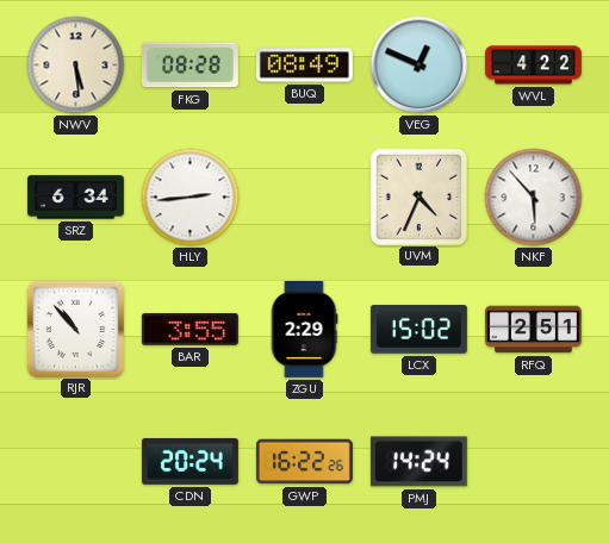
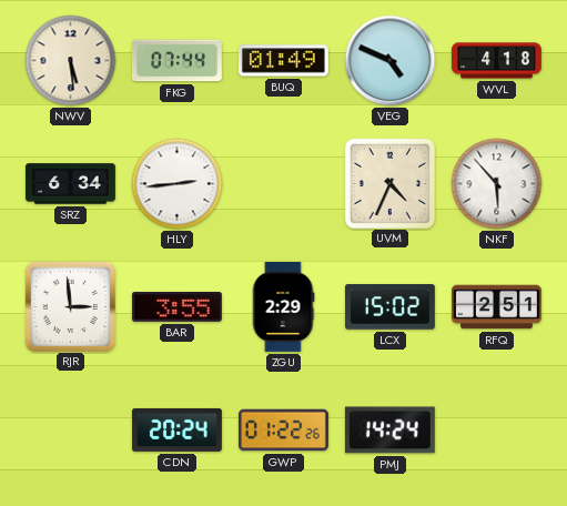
FKG: 08:28 -> 07:44 (176, 61)
BUQ: 08:49 -> 01:49 (283, 61)
VEG: 12:49 -> 4:49 (391, 61)
WVL: 4:22 -> 4:18 (496, 61)
RJR: 10:53 -> 2:59 (70, 306)
GWP: 16:22 -> 01:22 (283, 431)
